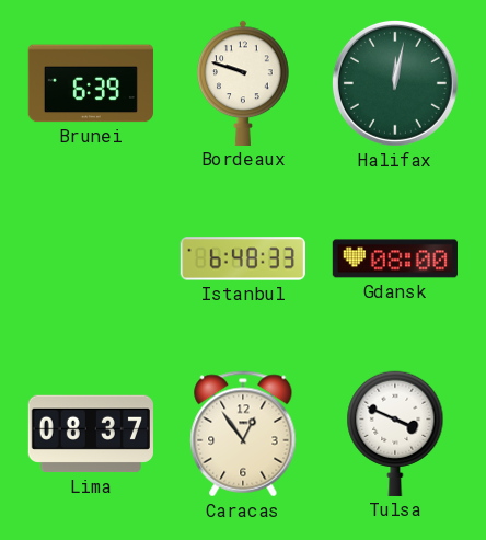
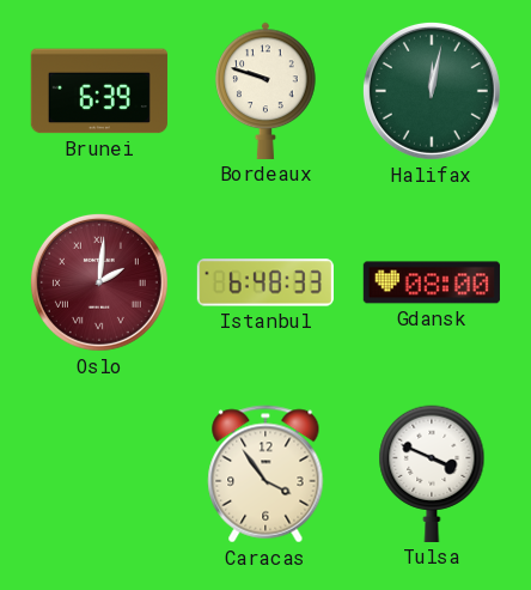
Oslo: none -> 2:01 (99, 282)
Lima: 08:37 -> none (91, 434)
Caracas: 12:54 -> 3:54 (265, 474)
